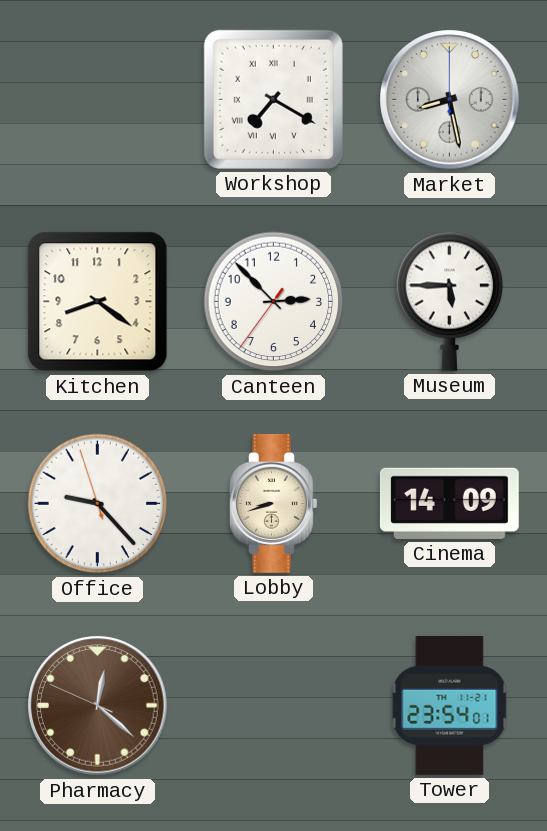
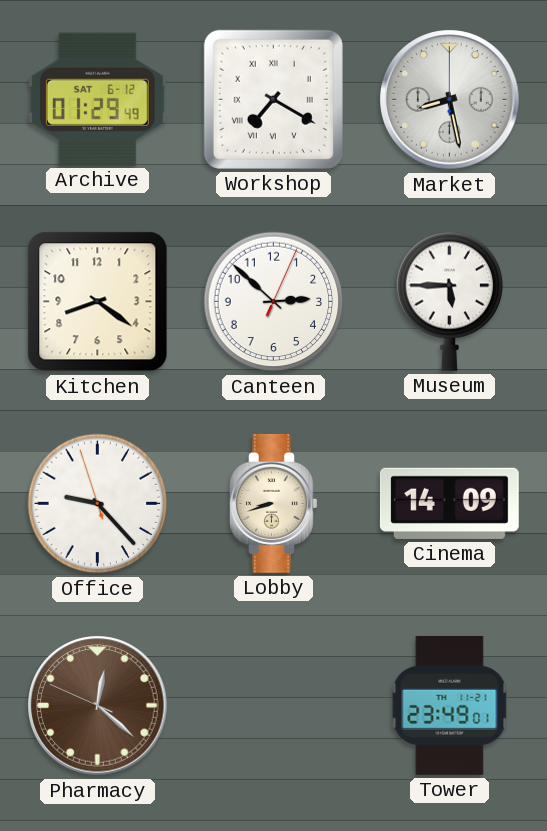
Archive: none -> 01:29 (97, 99)
Canteen: 2:52:36 -> 2:52:04 (274, 302)
Tower: 23:54 -> 23:49 (450, 705)
